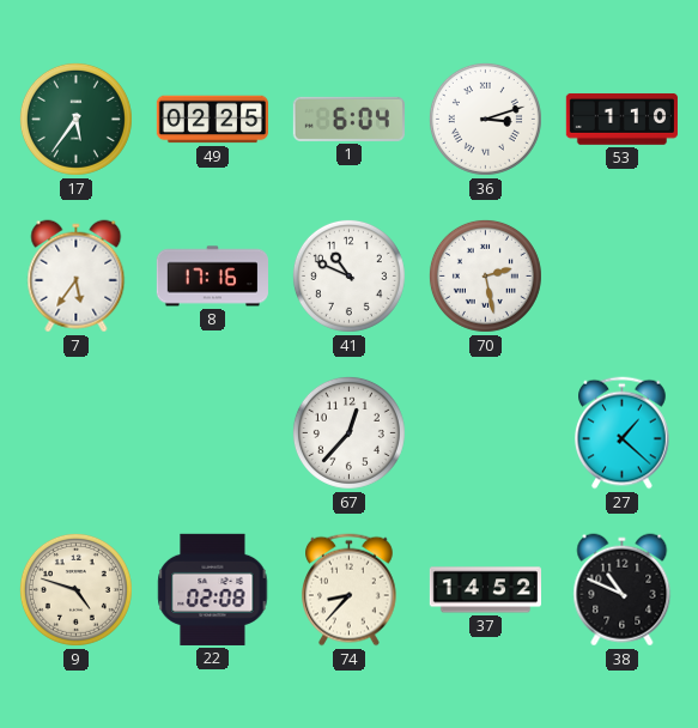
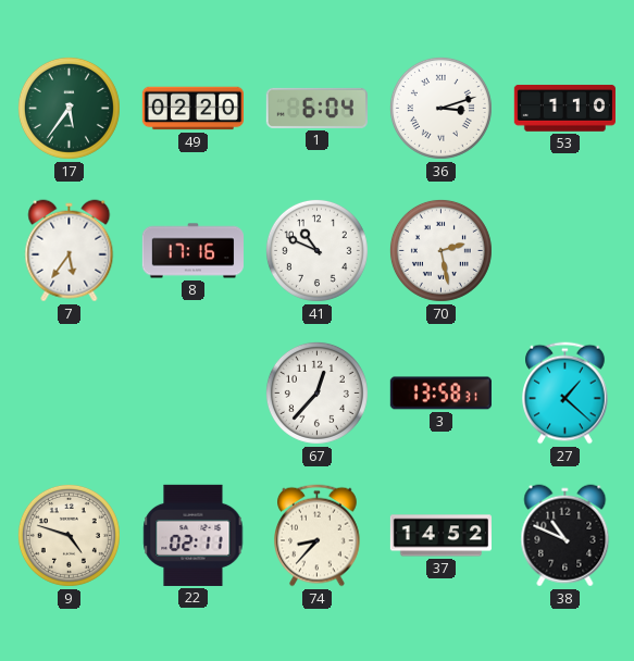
49: 02:25 -> 02:20 (192, 109)
3: none -> 13:58 (440, 394)
22: 02:08 -> 02:11 (194, 535)
